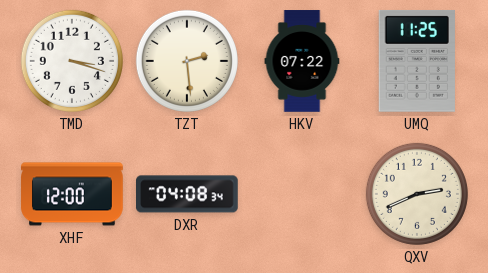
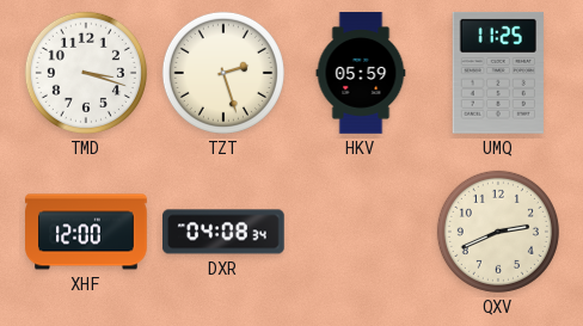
TZT: 2:29 -> 2:27 (223, 73)
HKV: 07:22 -> 05:59 (361, 73)
